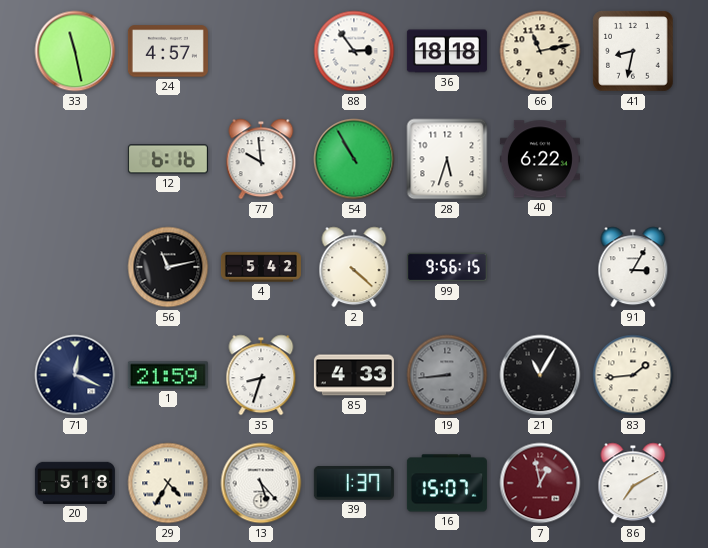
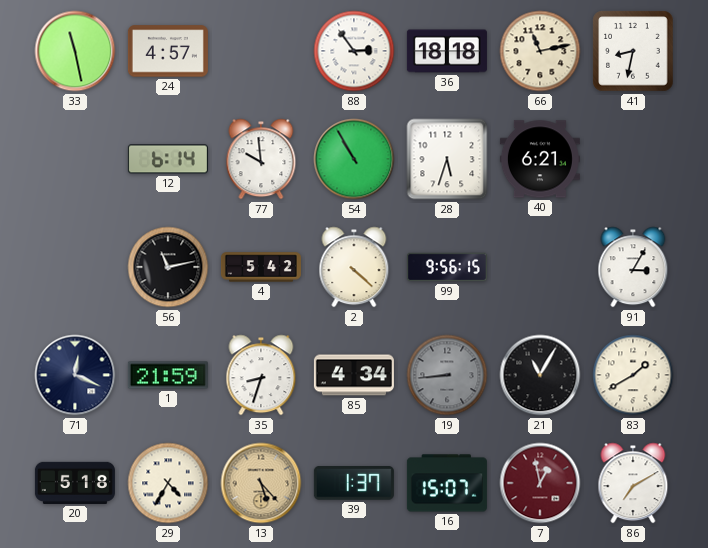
12: 6:16 -> 6:14 (168, 159)
40: 6:22 -> 6:21 (540, 159)
85: 4:33 -> 4:34 (354, 375)
83: 1:44 -> 1:40 (633, 375)
13 dial: white -> champagne (261, 483)
